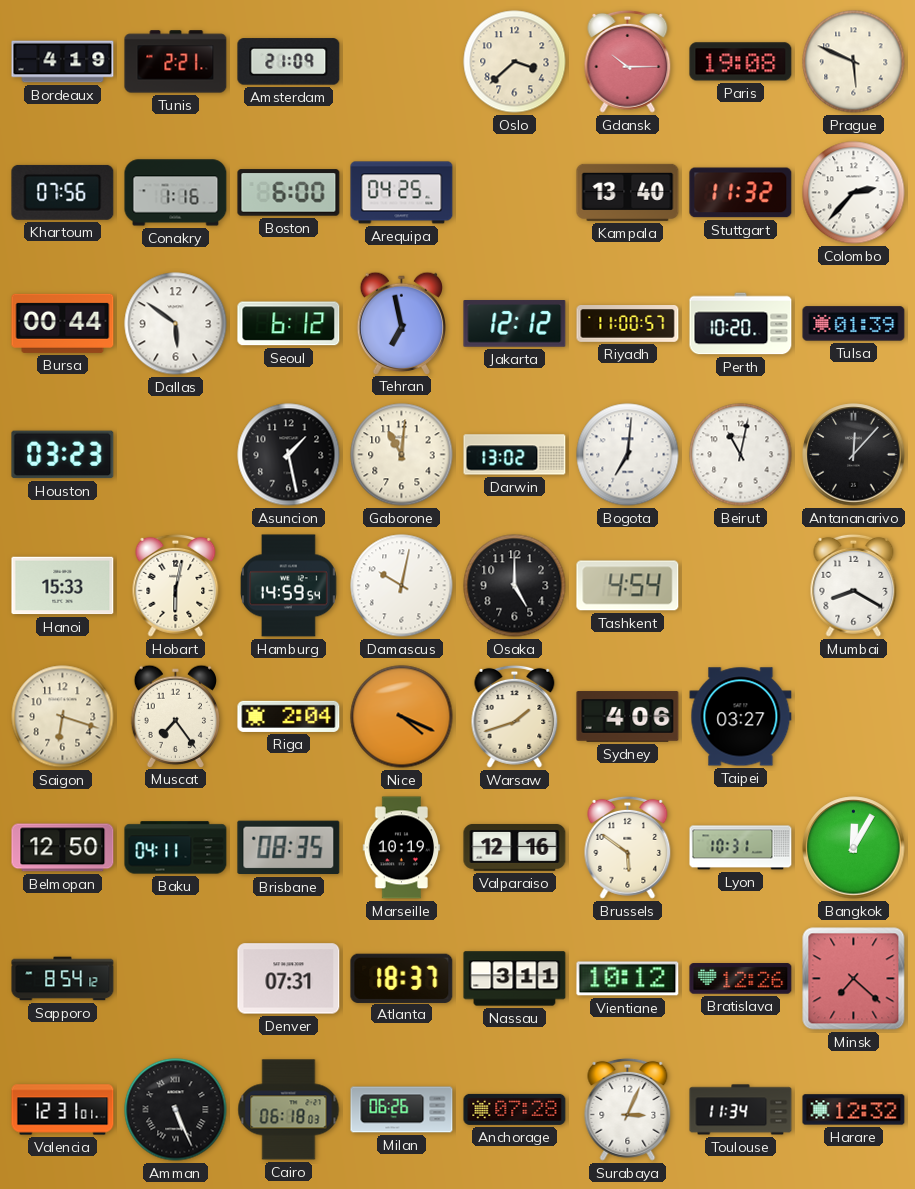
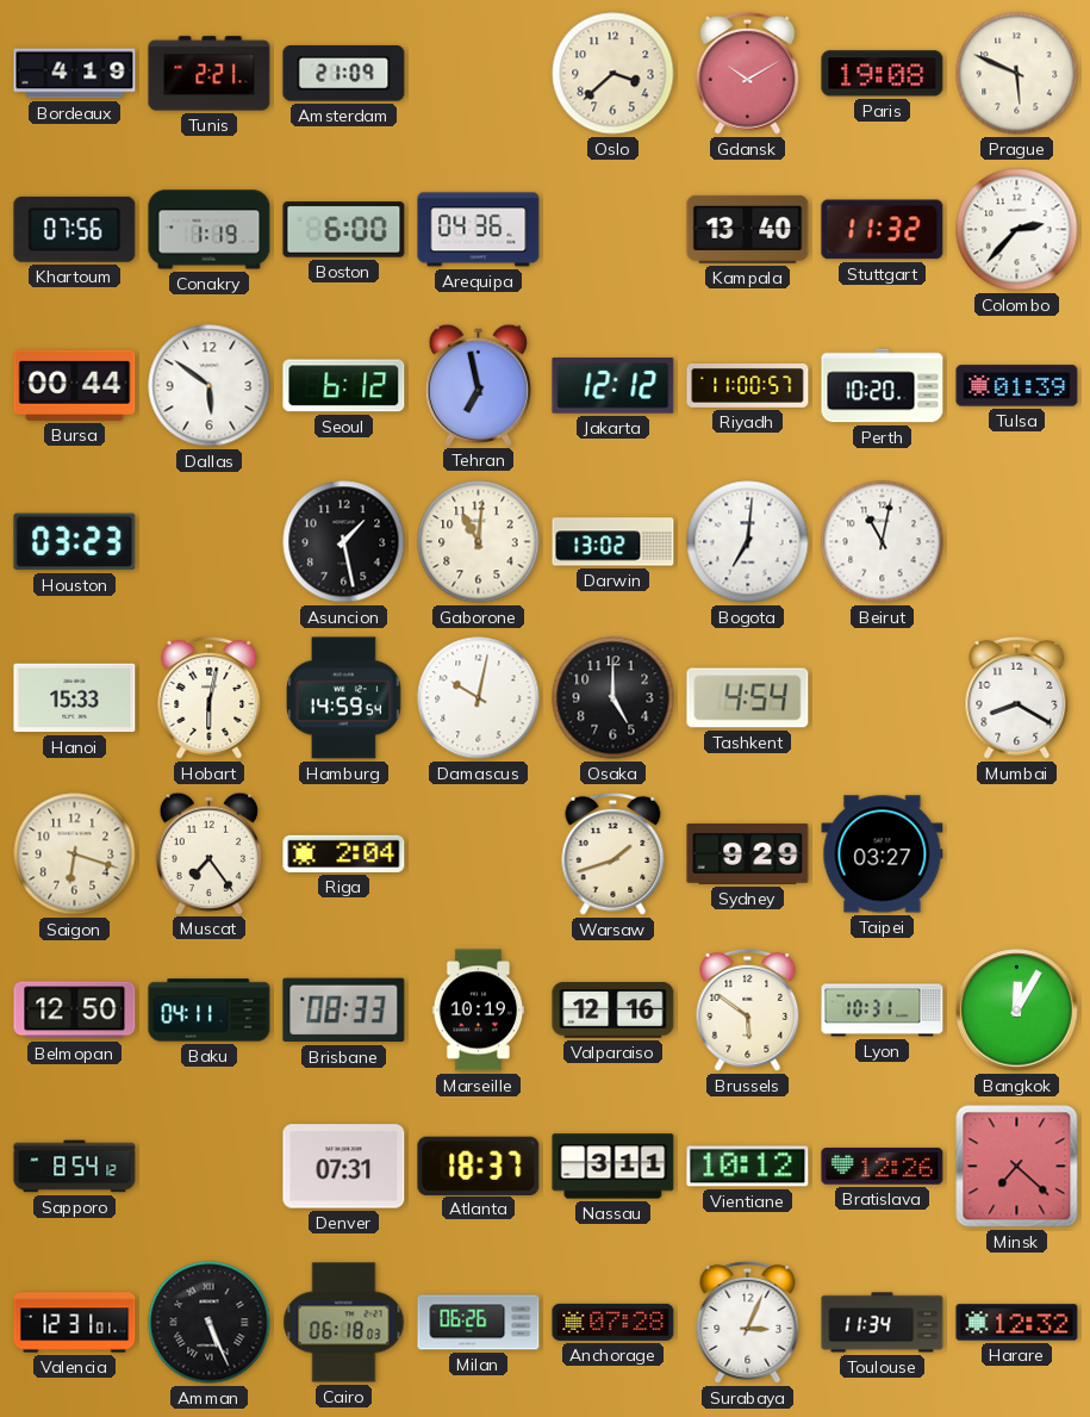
Gdansk: 10:15 -> 10:10 (748, 73)
Conakry: 1:16 -> 1:19 (210, 230)
Arequipa: 04:25 -> 04:36 (479, 230)
Antananarivo: 12:07 -> none (854, 455)
Nice: 4:19 -> none (402, 717)
Sydney: 4:06 -> 9:29 (748, 854)
Brisbane: 08:35 -> 08:33 (344, 1011)
